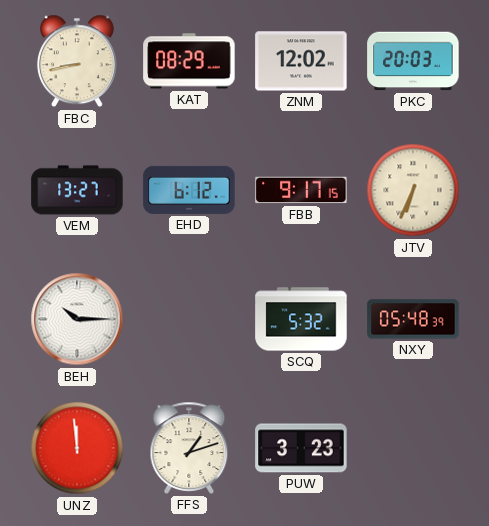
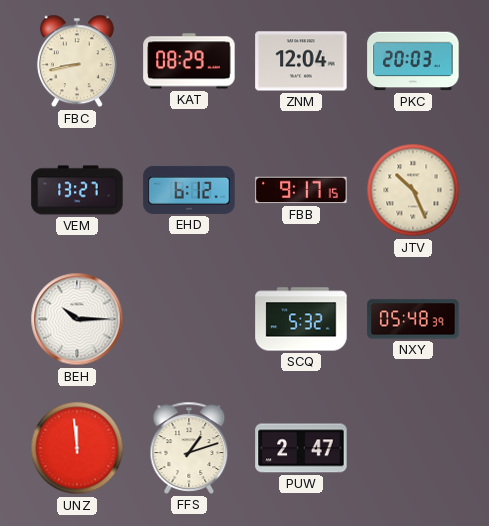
ZNM: 12:02 -> 12:04 (301, 61)
JTV: 6:34 -> 10:26 (413, 190)
PUW: 3:23 -> 2:47 (301, 448)
